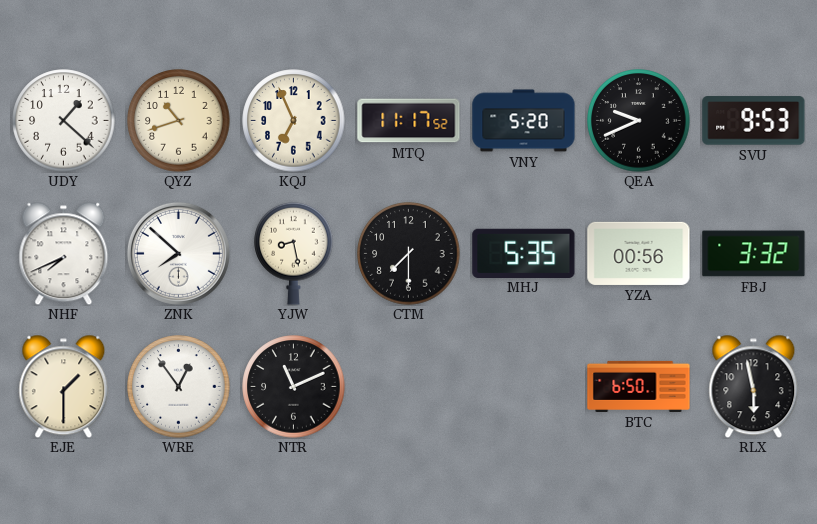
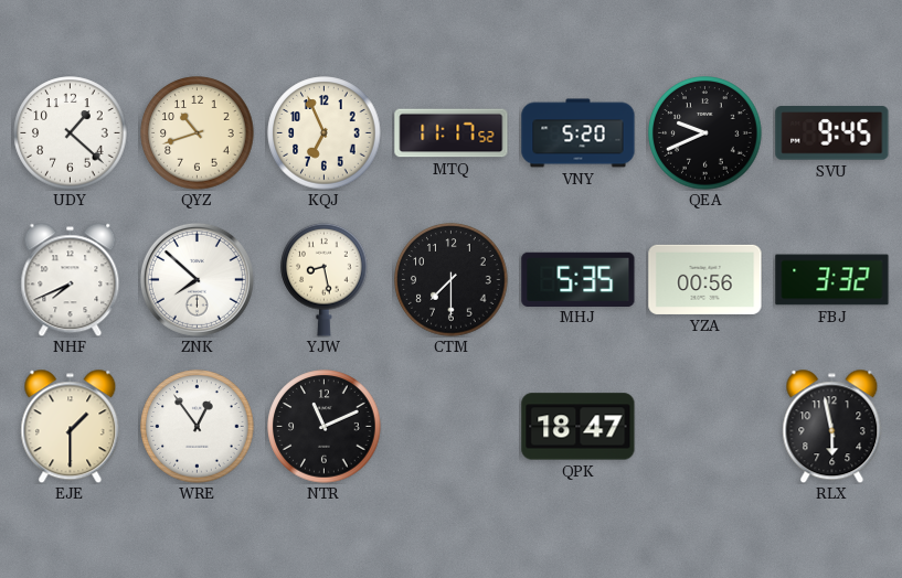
SVU: 9:53 -> 9:45 (832, 133)
QPK: none -> 18:47 (579, 427)
BTC: 6:50 -> none (639, 386)
